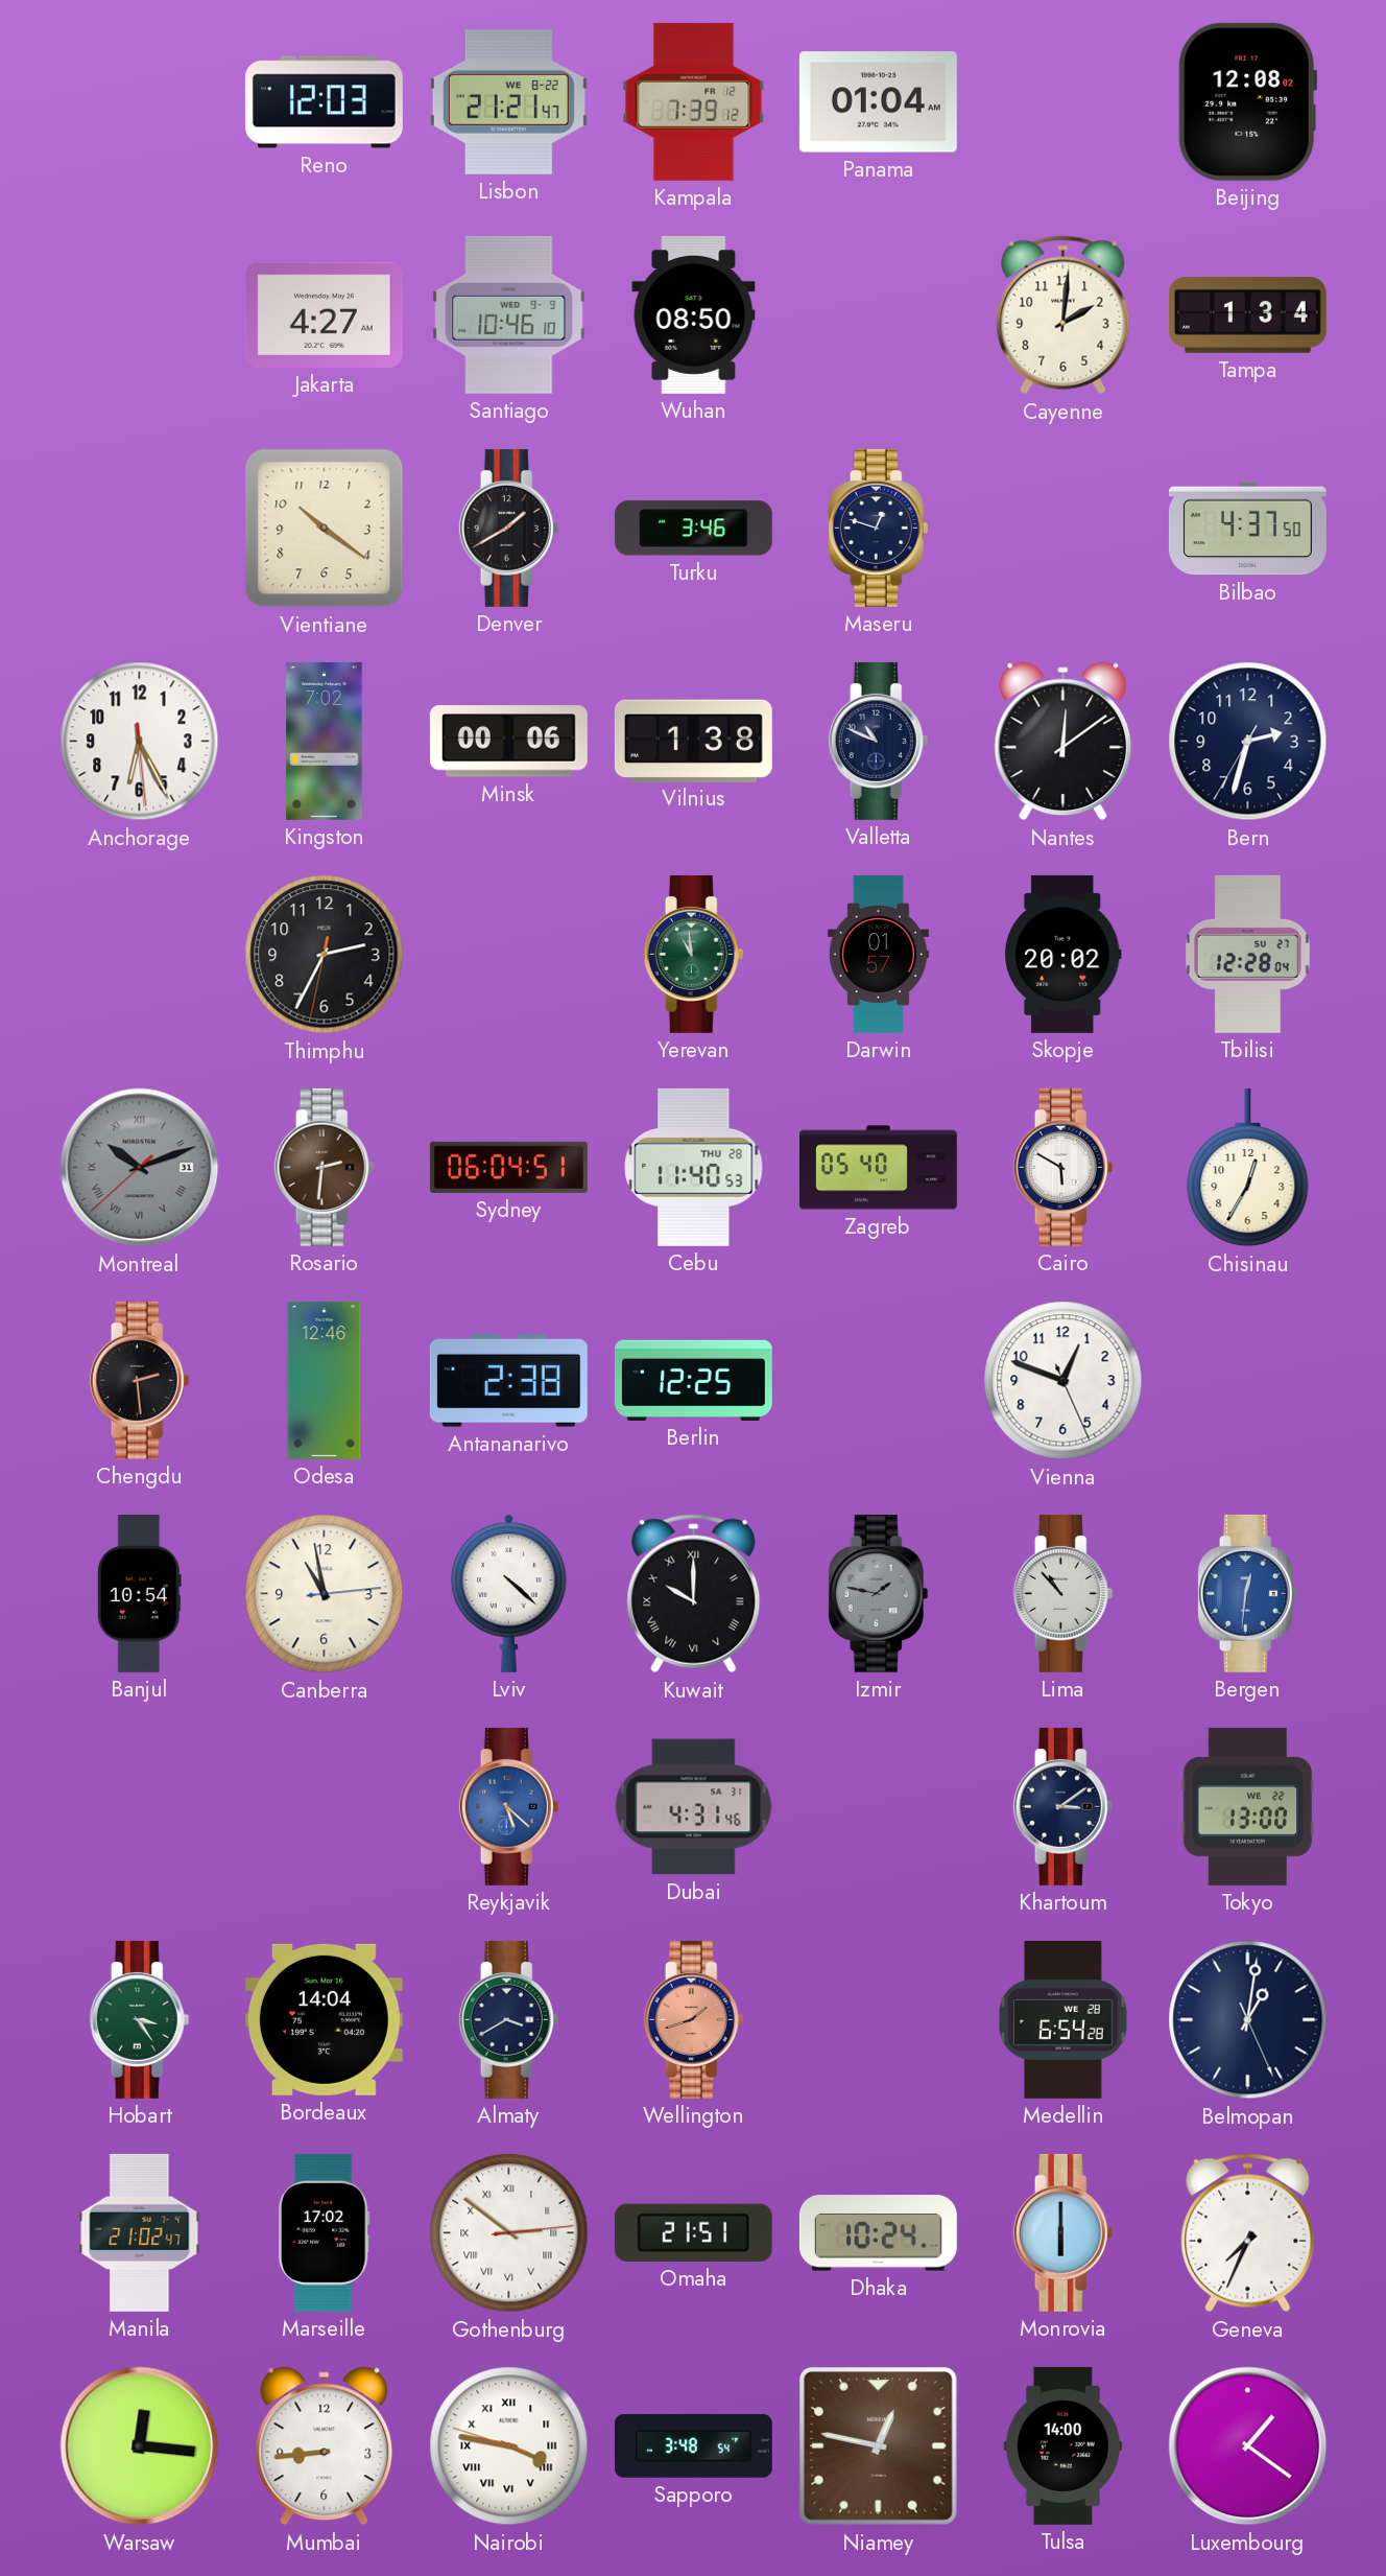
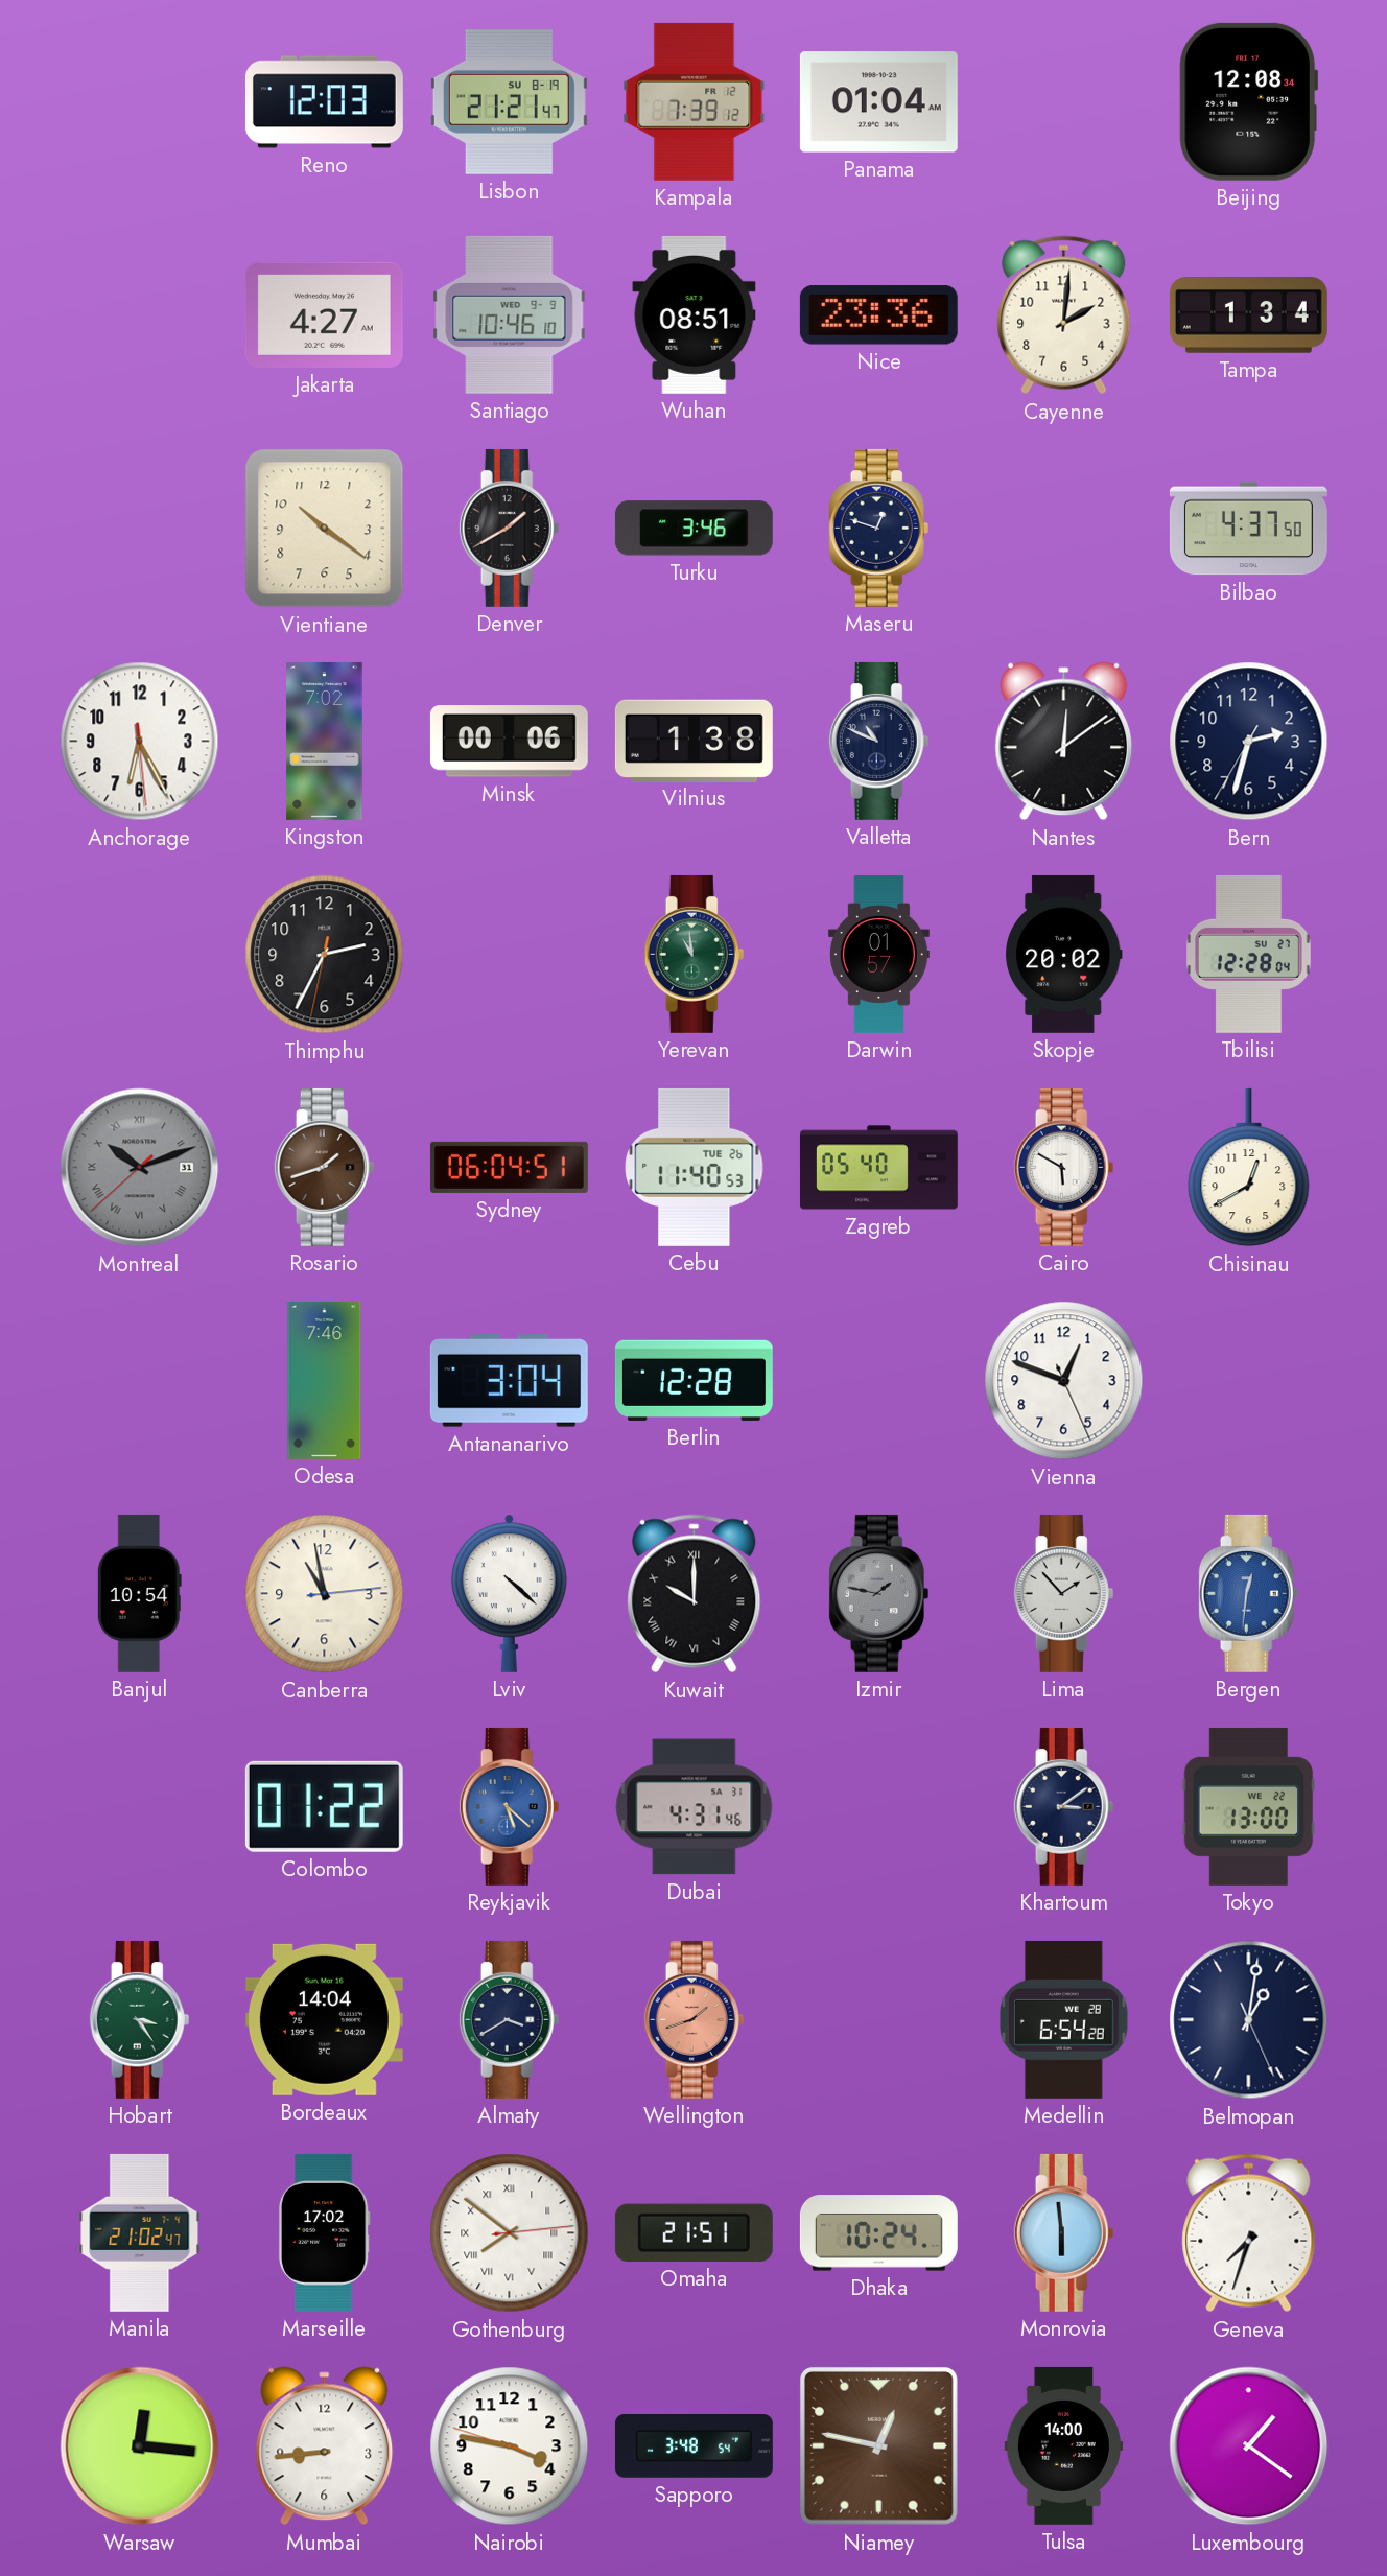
Lisbon date: WE 8-22 -> SU 8-19 (509, 102)
Beijing: 12:08:02 -> 12:08:34 (1249, 101)
Wuhan: 08:50 -> 08:51 (695, 314)
Nice: none -> 23:36 (878, 315)
Rosario: 2:31 -> 1:42 (325, 1167)
Cebu date: THU 28 -> TUE 26 (695, 1167)
Chisinau: 12:35 -> 12:40 (1249, 1168)
Chengdu: 2:29 -> none (140, 1380)
Odesa: 12:46 -> 7:46 (325, 1380)
Antananarivo: 2:38 -> 3:04 (509, 1381)
Berlin: 12:25 -> 12:28 (693, 1380)
Lima: 10:53 -> 1:53 (1064, 1593)
Colombo: none -> 01:22 (324, 1806)
Gothenburg: 2:51 -> 7:51 (510, 2233)
Monrovia: 6:00 -> 5:59 (1064, 2232)
Geneva: 7:34 -> 7:33 (1249, 2233)
Nairobi numerals: Roman -> Arabic (510, 2446)
